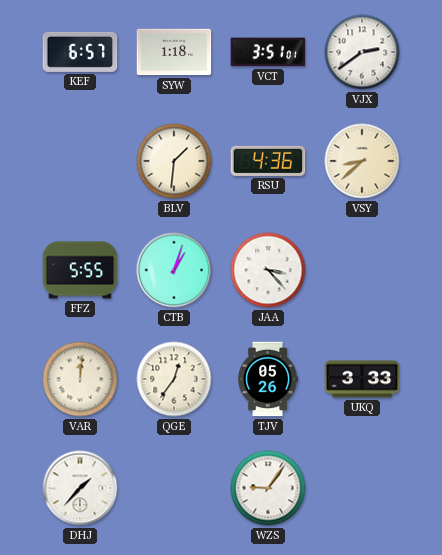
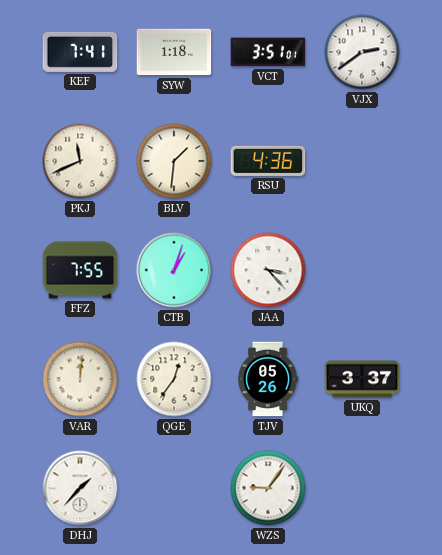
KEF: 6:57 -> 7:41 (80, 52)
PKJ: none -> 11:41 (80, 161)
VSY: 8:38 -> none (362, 161)
FFZ: 5:55 -> 7:55 (80, 270)
UKQ: 3:33 -> 3:37 (362, 379)
